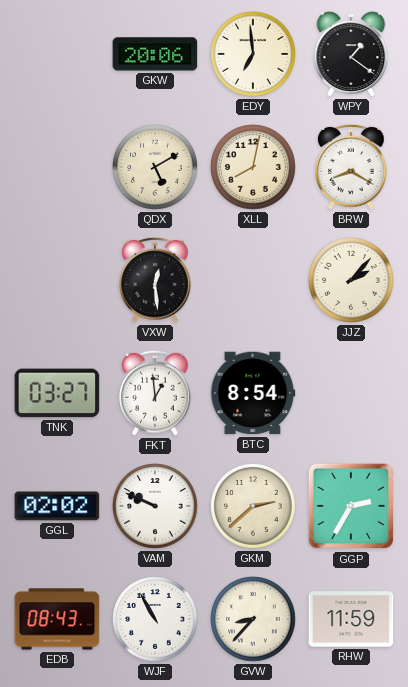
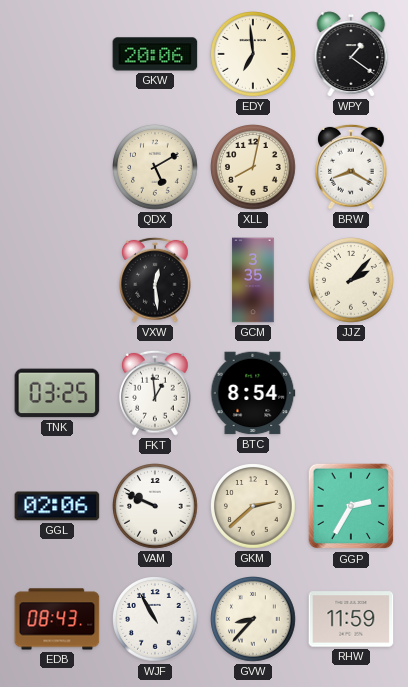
GCM: none -> 3:35 (253, 280)
TNK: 03:27 -> 03:25 (57, 393)
GGL: 02:02 -> 02:06 (57, 506)
